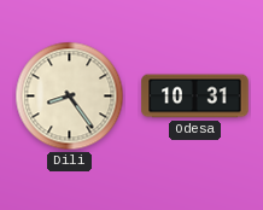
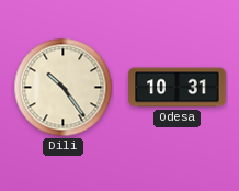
Dili: 8:24 -> 10:24 (64, 88)
